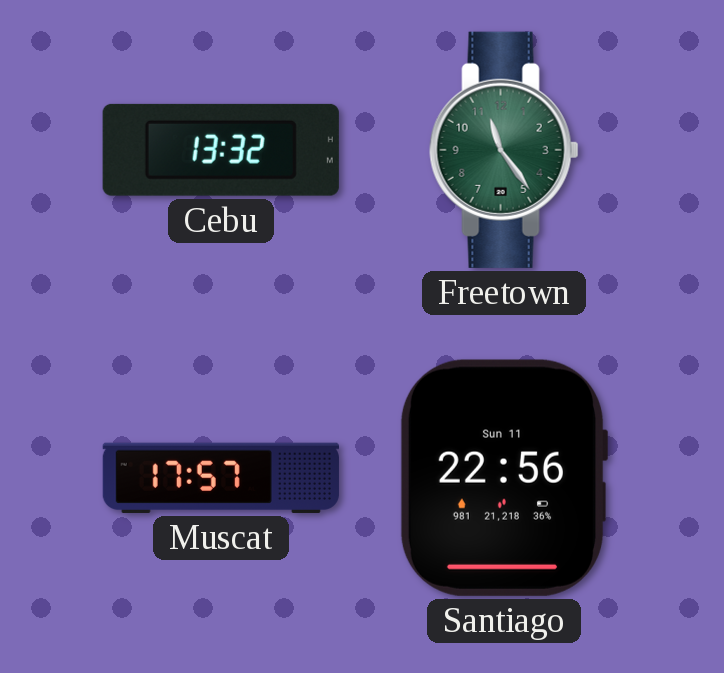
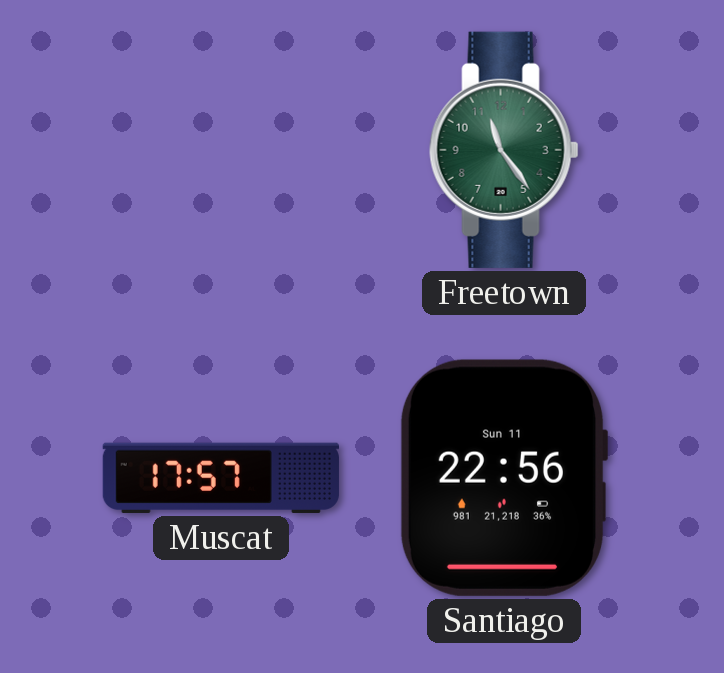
Cebu: 13:32 -> none (221, 150)
